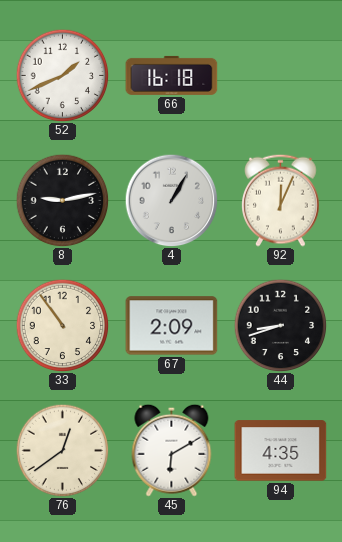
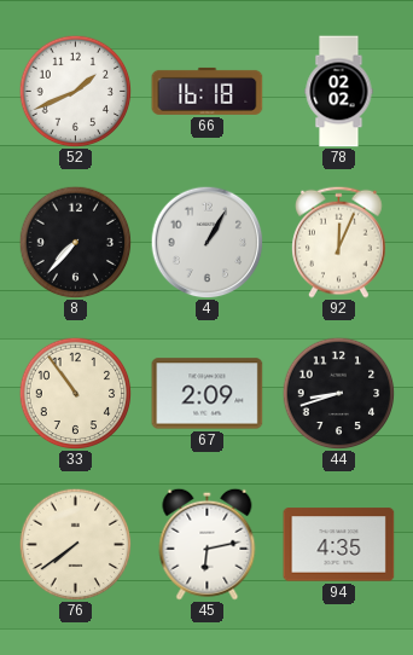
78: none -> 02:02 (339, 92)
8: 9:13 -> 7:37 (75, 242)
76: 12:39 -> 7:39 (75, 544)
45: 6:10 -> 6:13 (208, 544)
